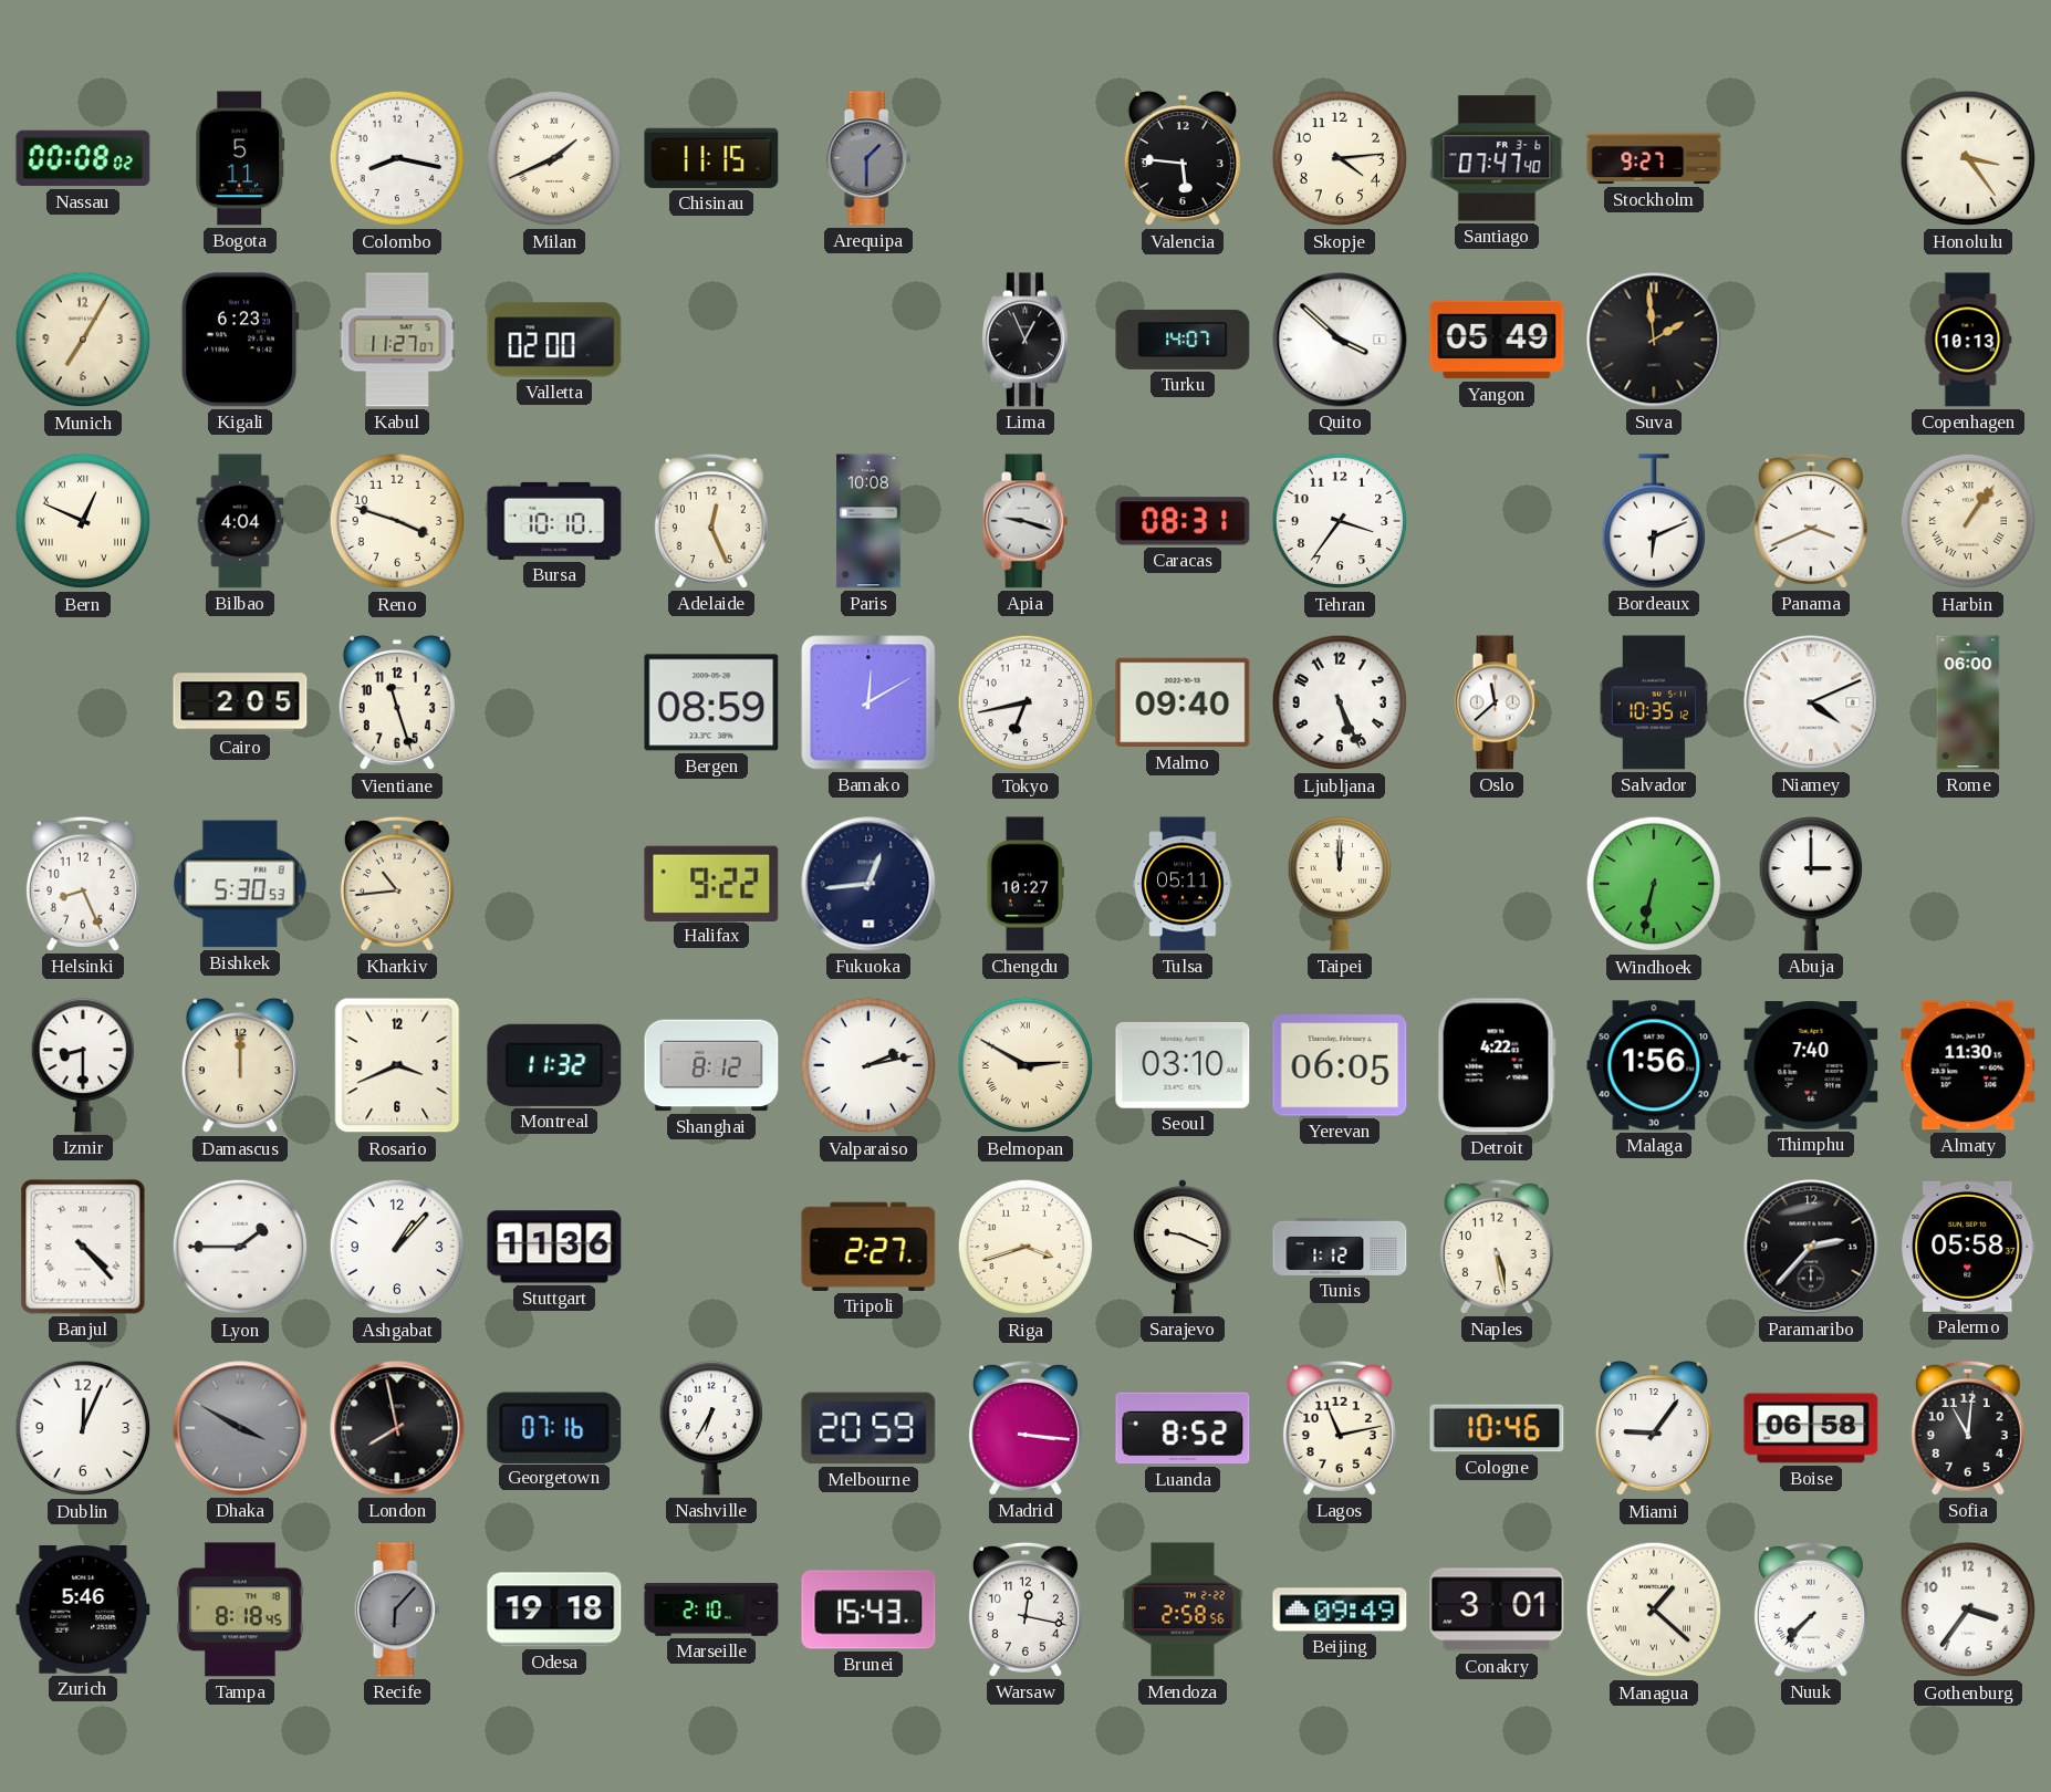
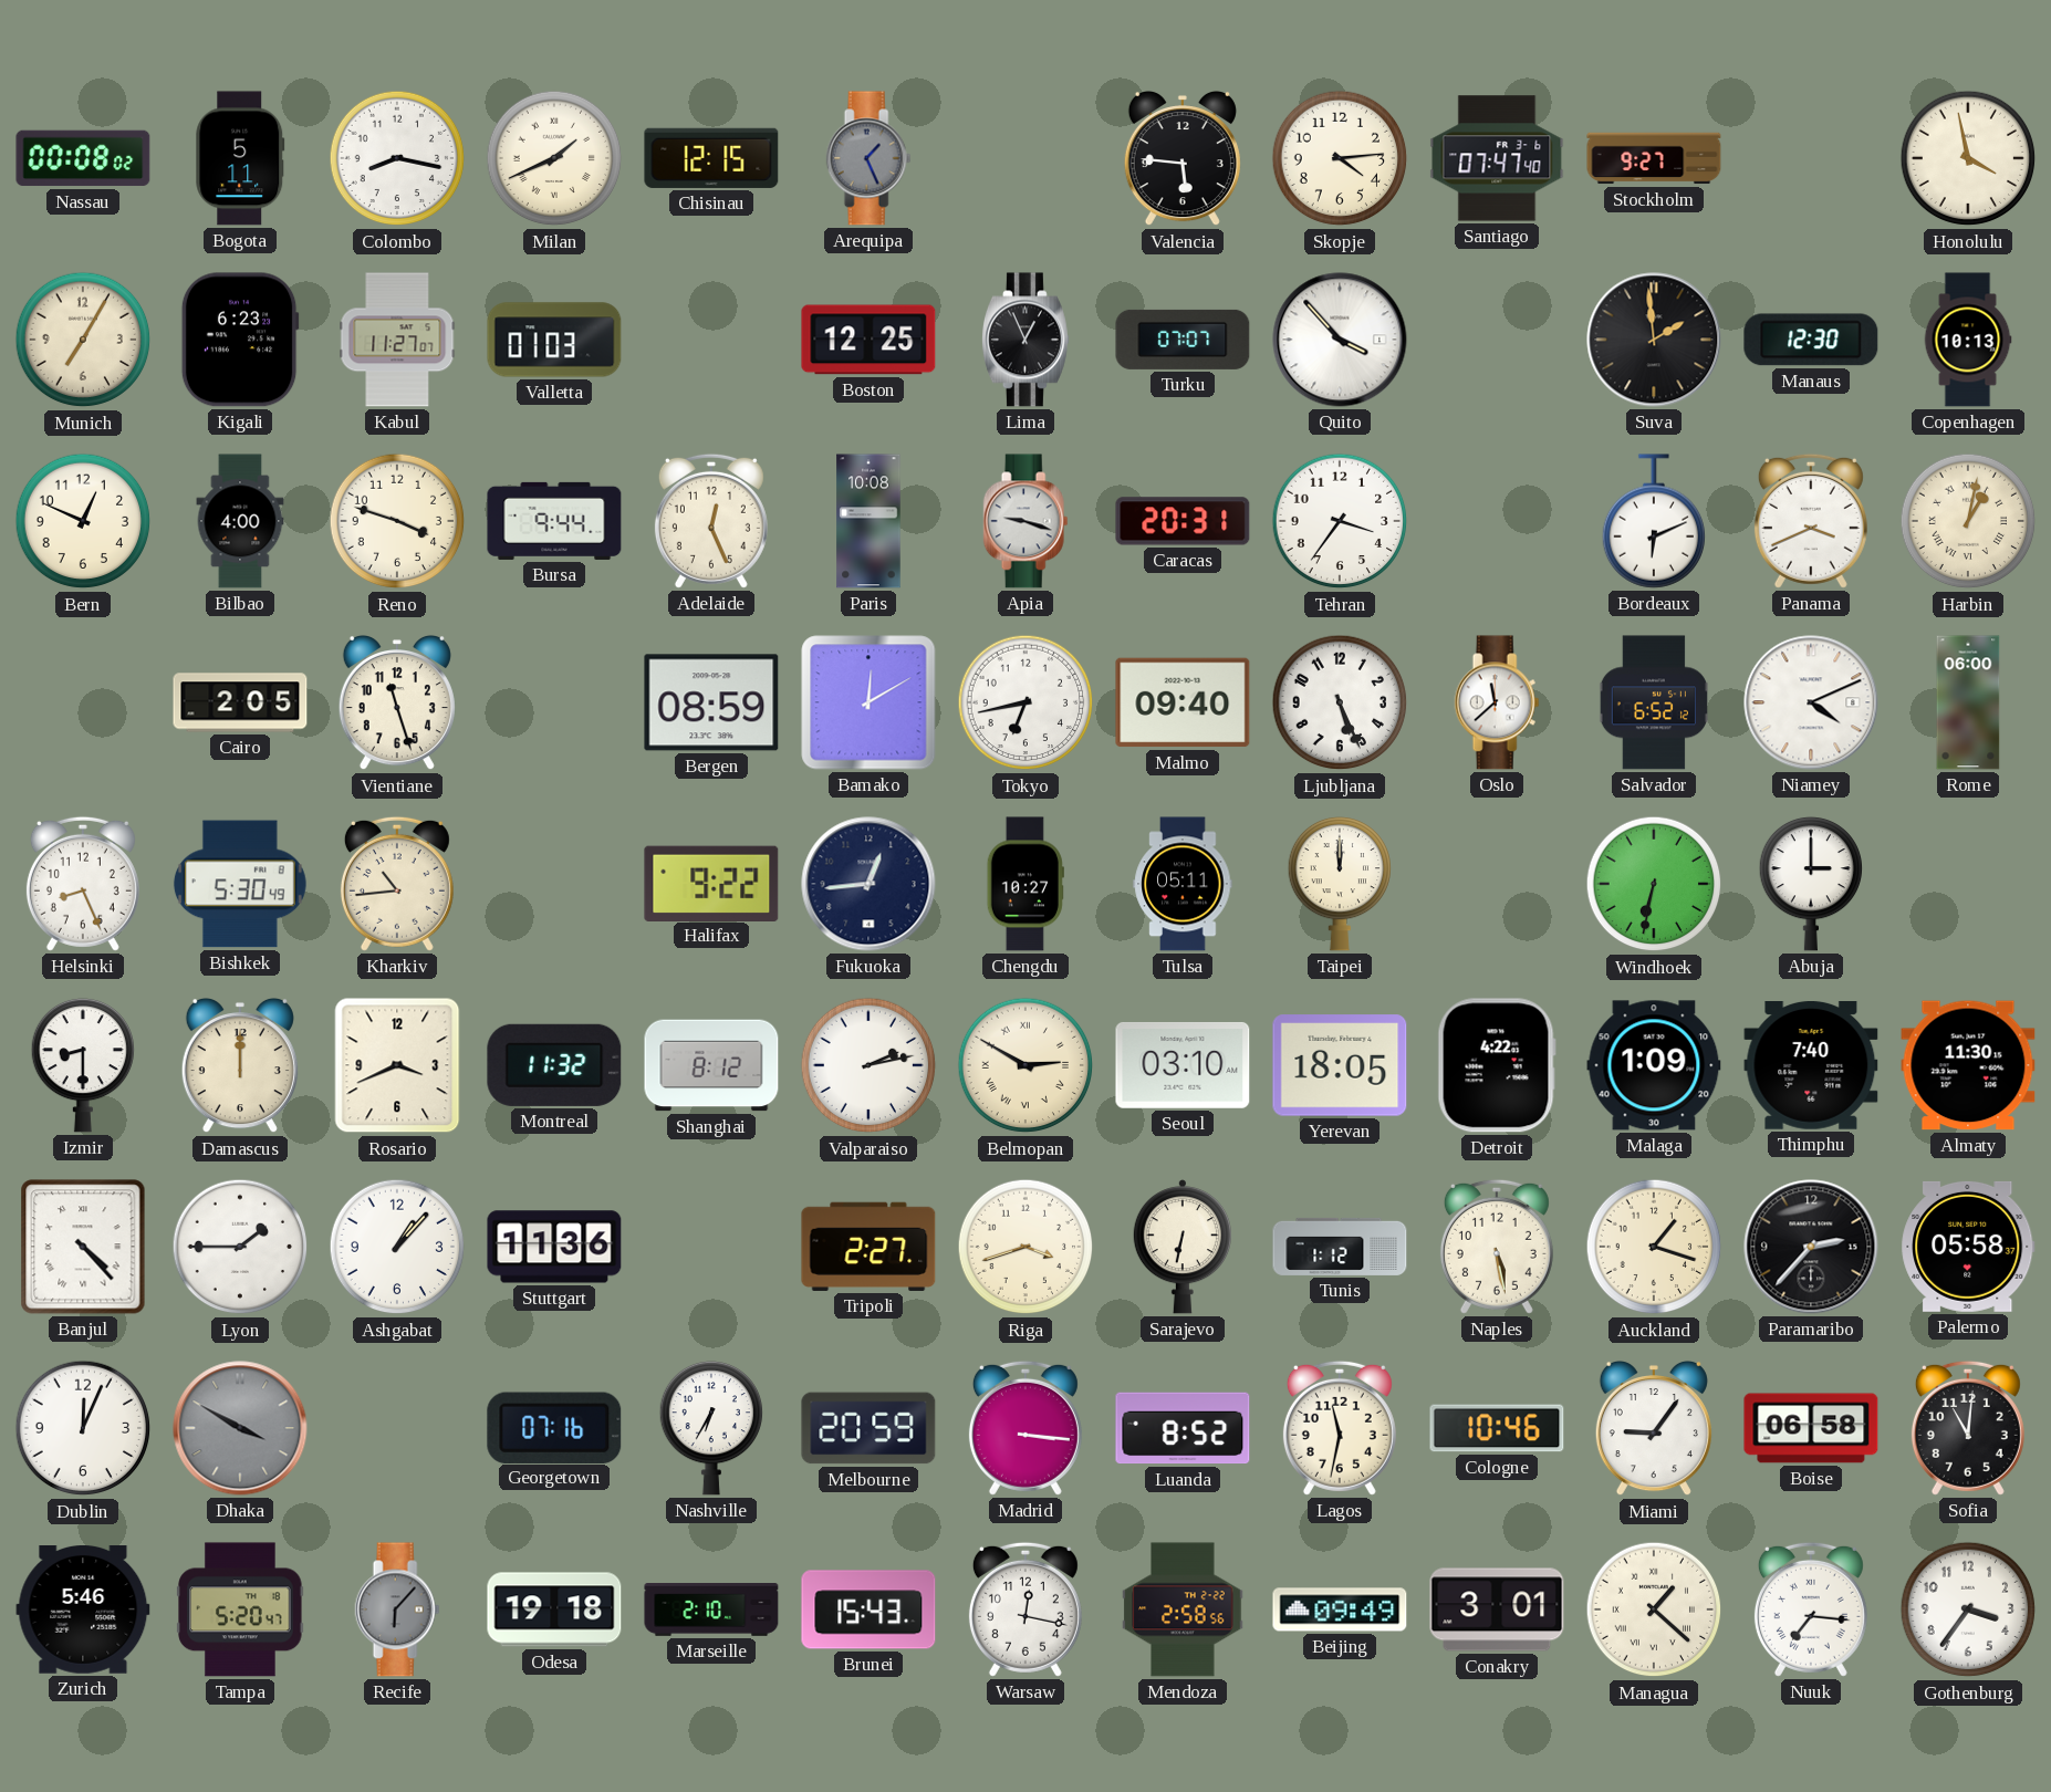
Chisinau: 11:15 -> 12:15 (711, 158)
Arequipa: 1:30 -> 1:26 (868, 158)
Honolulu: 3:24 -> 3:58 (1968, 158)
Valletta: 02:00 -> 01:03 (554, 340)
Boston: none -> 12:25 (868, 340)
Turku: 14:07 -> 07:07 (1183, 340)
Quito: 3:52 -> 3:53 (1340, 340)
Yangon: 05:49 -> none (1497, 340)
Manaus: none -> 12:30 (1811, 340)
Bern numerals: Roman -> Arabic (83, 521)
Bilbao: 4:04 -> 4:00 (240, 521)
Bursa: 10:10 -> 9:44 (554, 521)
Caracas: 08:31 -> 20:31 (1183, 521)
Harbin: 1:06 -> 1:02 (1968, 521)
Salvador: 10:35 -> 6:52 (1654, 702)
Bishkek: 5:30:53 -> 5:30:49 (240, 884)
Yerevan: 06:05 -> 18:05 (1340, 1065)
Malaga: 1:56 -> 1:09 (1654, 1065)
Sarajevo: 9:19 -> 6:32 (1183, 1247)
Auckland: none -> 1:18 (1654, 1247)
London: 7:58 -> none (397, 1428)
Lagos: 11:13 -> 11:32 (1340, 1428)
Tampa: 8:18 -> 5:20 (240, 1609)
Nuuk: 7:37 -> 7:16 (1811, 1609)
